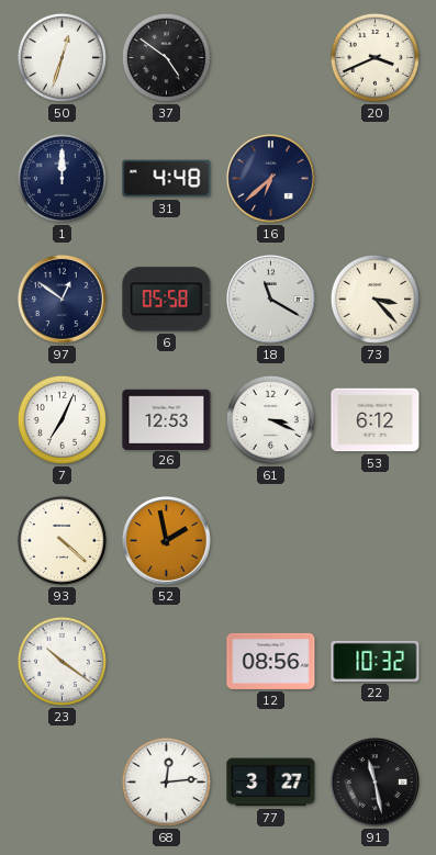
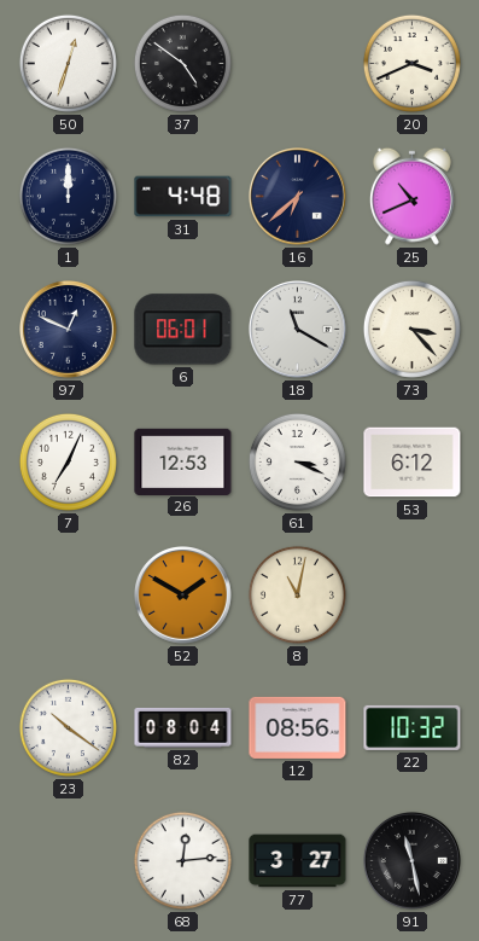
25: none -> 10:41 (411, 196)
97: 12:51 -> 12:49 (69, 330)
6: 05:58 -> 06:01 (183, 330)
93: 4:22 -> none (62, 540)
52: 1:58 -> 1:50 (183, 596)
8: none -> 11:02 (297, 594)
82: none -> 08:04 (183, 727)
